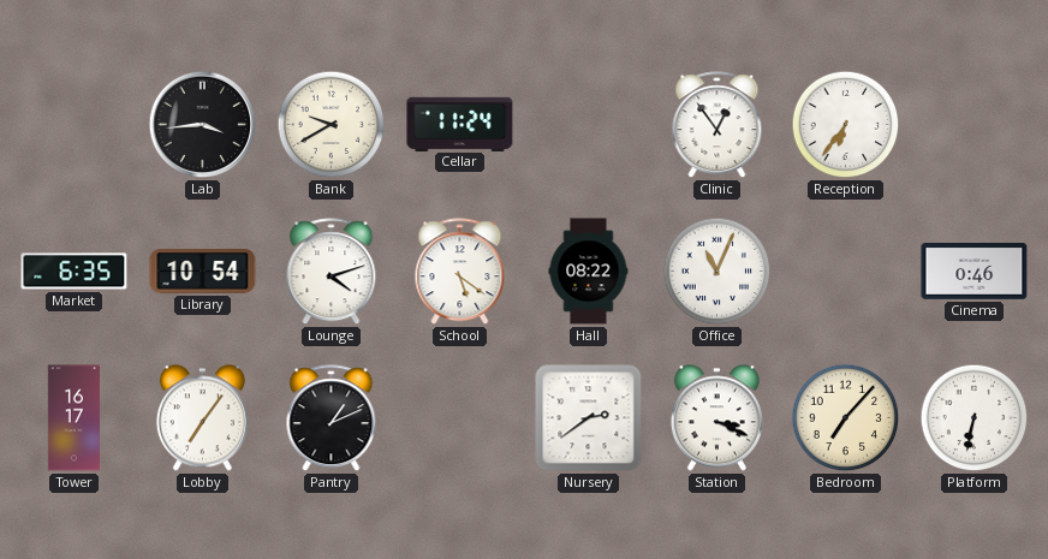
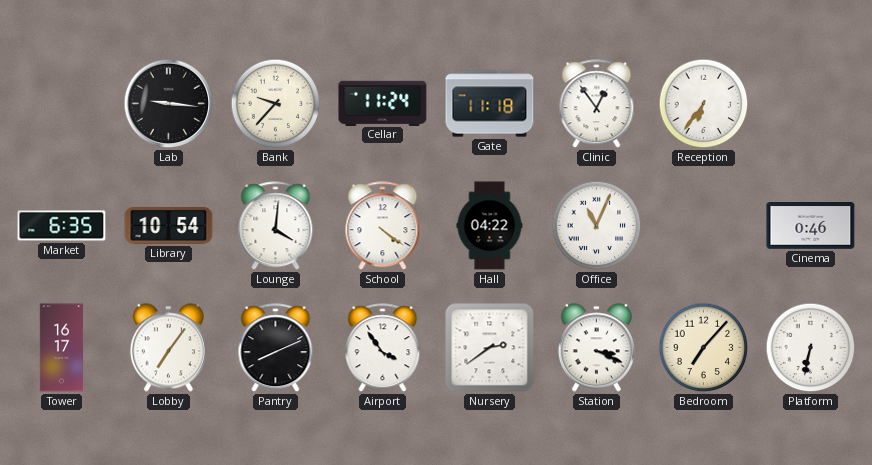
Lab: 3:44 -> 9:16 (169, 104)
Bank: 9:40 -> 9:37 (276, 104)
Gate: none -> 11:18 (490, 104)
Lounge: 4:12 -> 4:01 (276, 226)
School: 5:21 -> 4:21 (383, 226)
Hall: 08:22 -> 04:22 (490, 226)
Pantry: 1:11 -> 8:11 (276, 348)
Airport: none -> 3:54 (383, 348)
